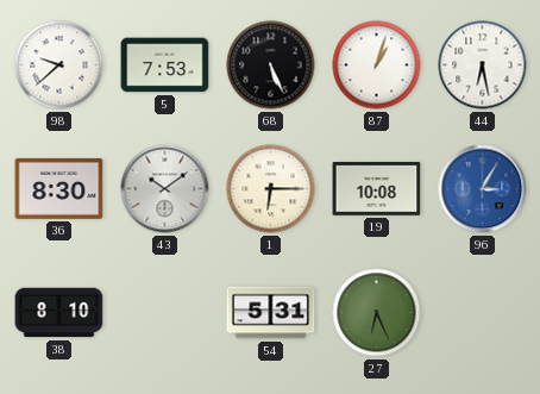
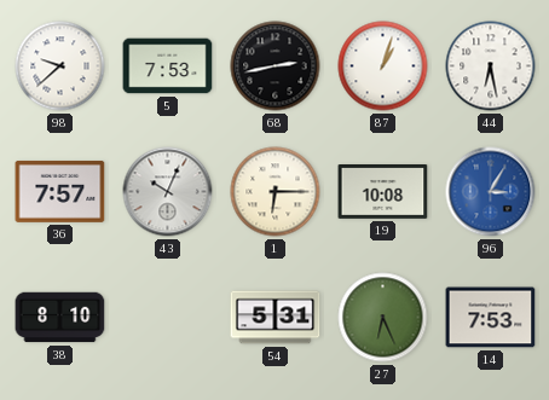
68: 5:26 -> 2:43 (276, 66)
36: 8:30 -> 7:57 (60, 191)
43: 10:09 -> 10:04 (168, 192)
14: none -> 7:53 (491, 318)
